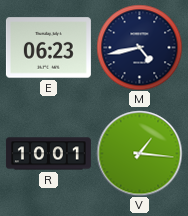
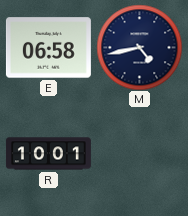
E: 06:23 -> 06:58 (48, 48)
V: 1:16 -> none (139, 153)
